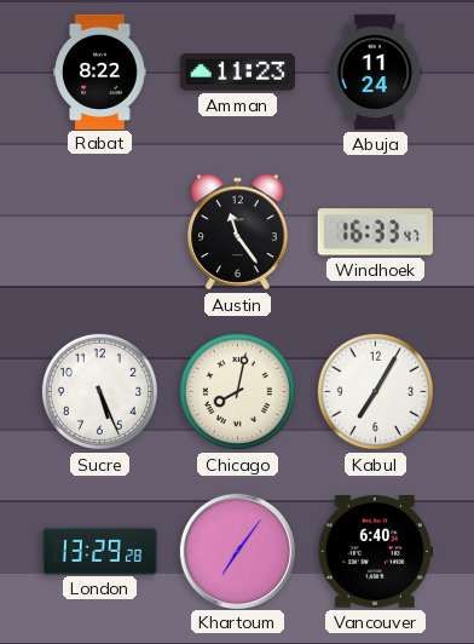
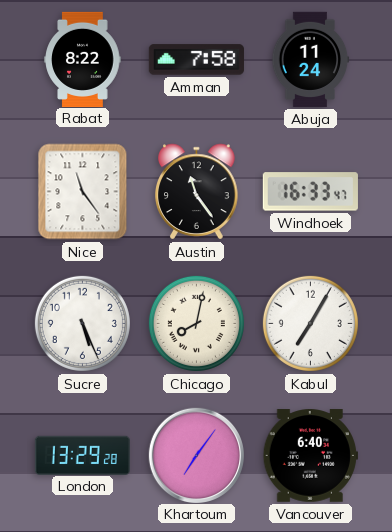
Amman: 11:23 -> 7:58 (196, 60)
Nice: none -> 11:24 (83, 192)
